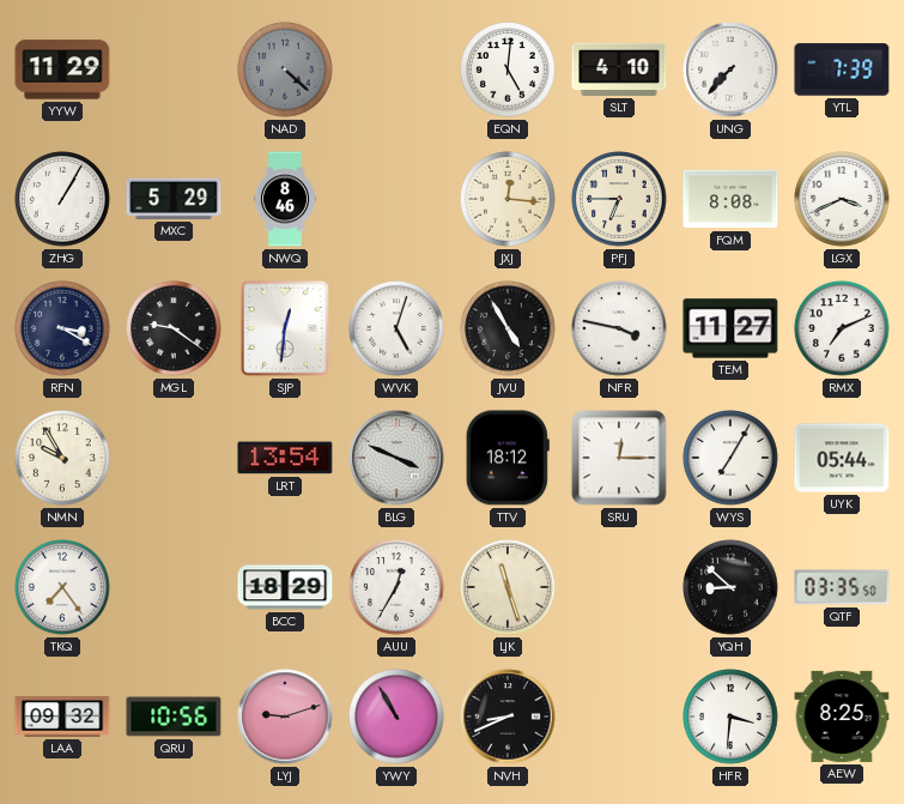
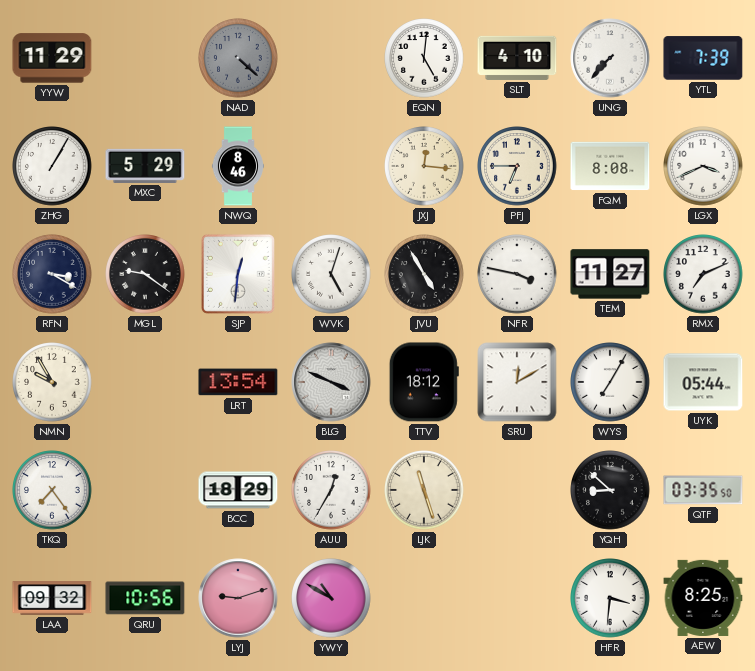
SRU: 12:15 -> 12:10 (517, 382)
YWY: 10:55 -> 10:50 (331, 598)
NVH: 8:41 -> none (508, 717)
